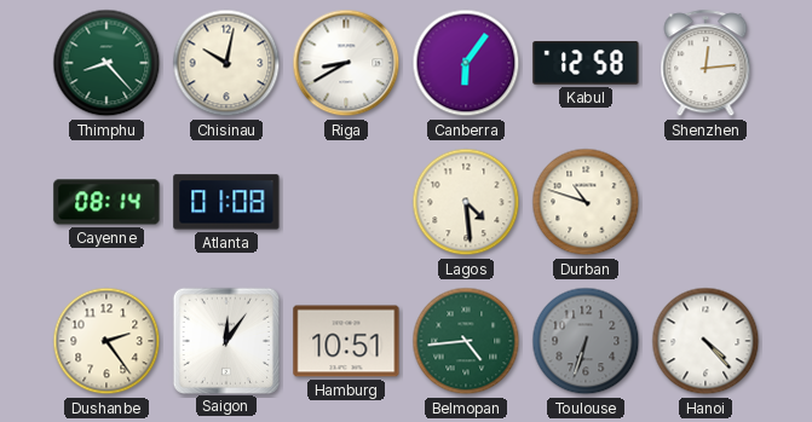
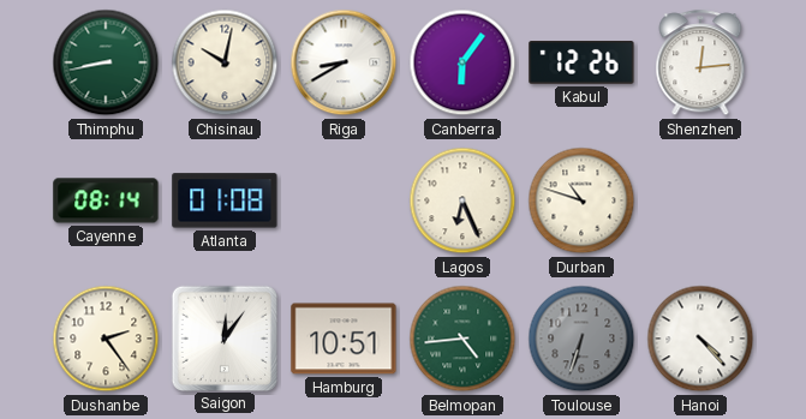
Thimphu: 8:23 -> 8:43 (106, 62)
Kabul: 12:58 -> 12:26 (581, 62)
Lagos: 4:29 -> 6:26 (462, 200)
